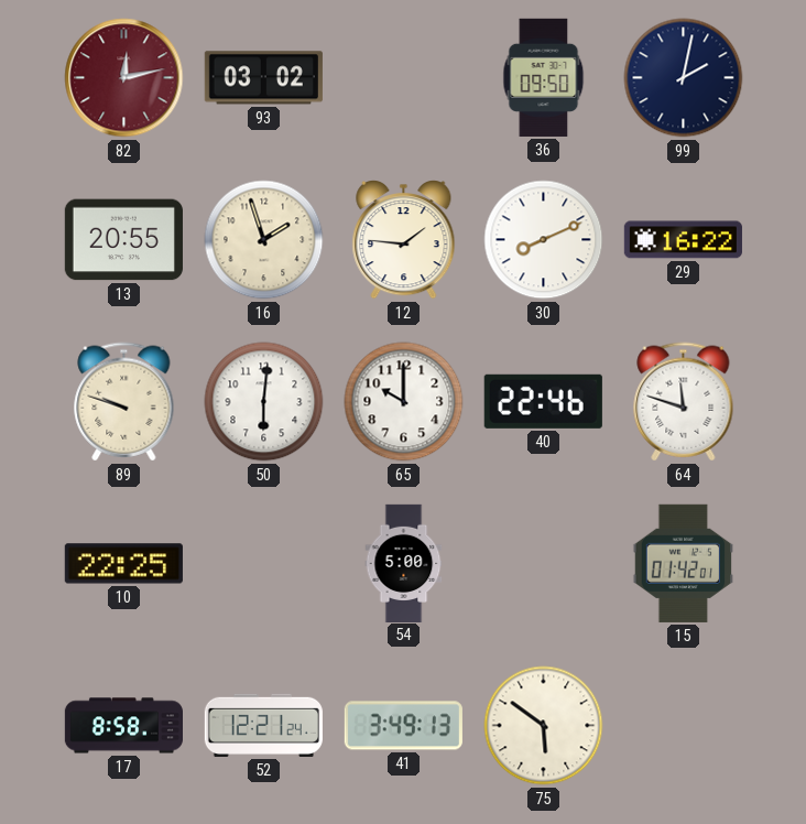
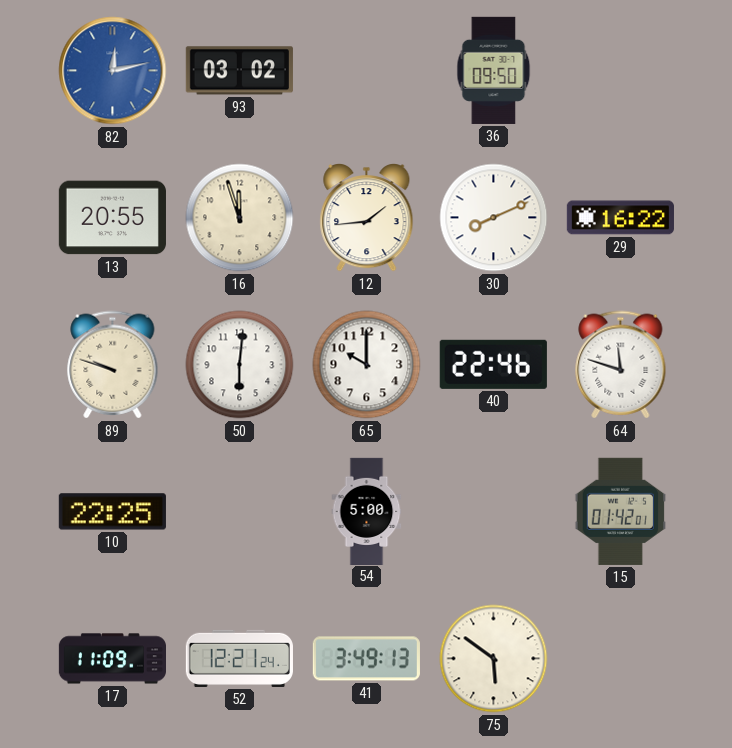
82 dial: burgundy -> blue (113, 71)
99: 2:02 -> none (684, 78)
16: 1:57 -> 11:57 (240, 218)
12: 1:46 -> 1:44 (367, 218)
17: 8:58 -> 11:09 (112, 659)
